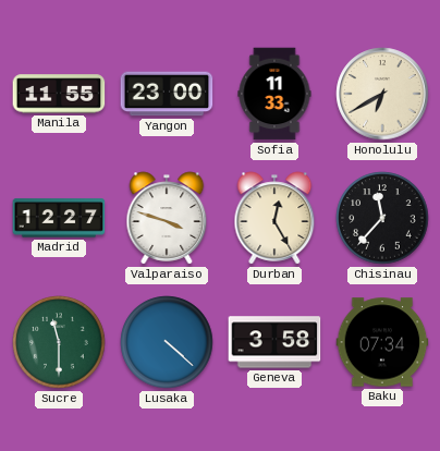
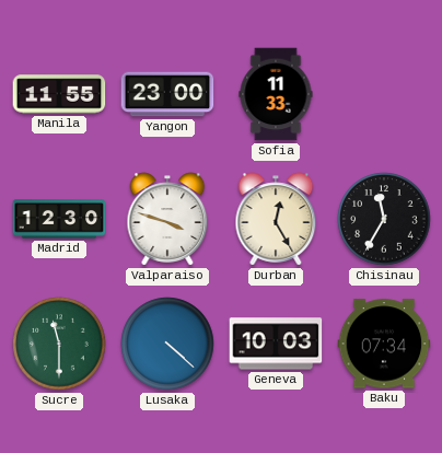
Honolulu: 6:40 -> none (382, 94)
Madrid: 12:27 -> 12:30 (59, 219)
Chisinau: 11:37 -> 11:35 (384, 219)
Geneva: 3:58 -> 10:03 (276, 344)
